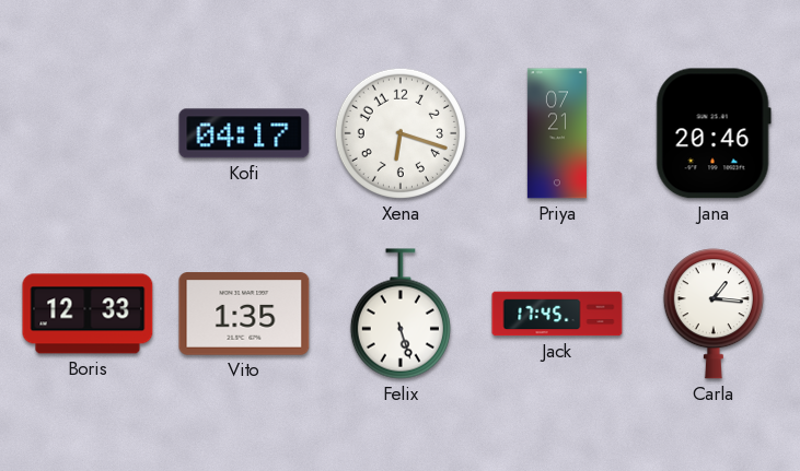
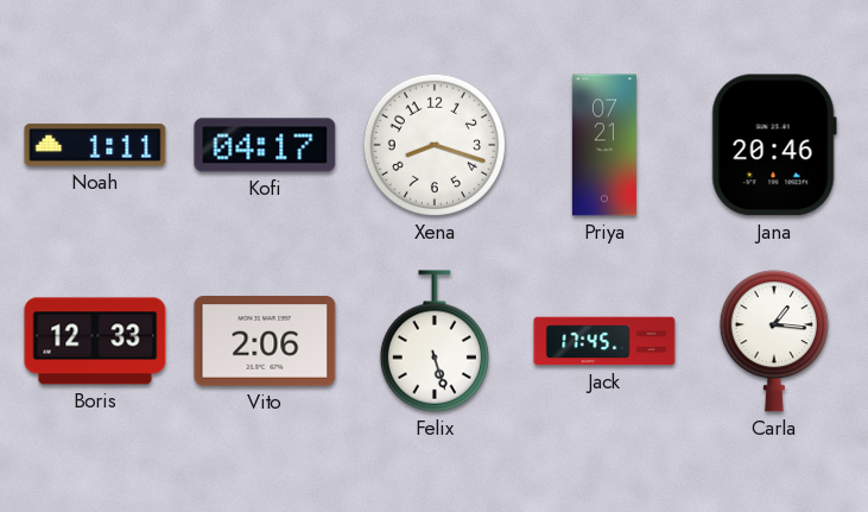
Noah: none -> 1:11 (95, 145)
Xena: 6:18 -> 8:18 (435, 145)
Vito: 1:35 -> 2:06 (265, 341)
